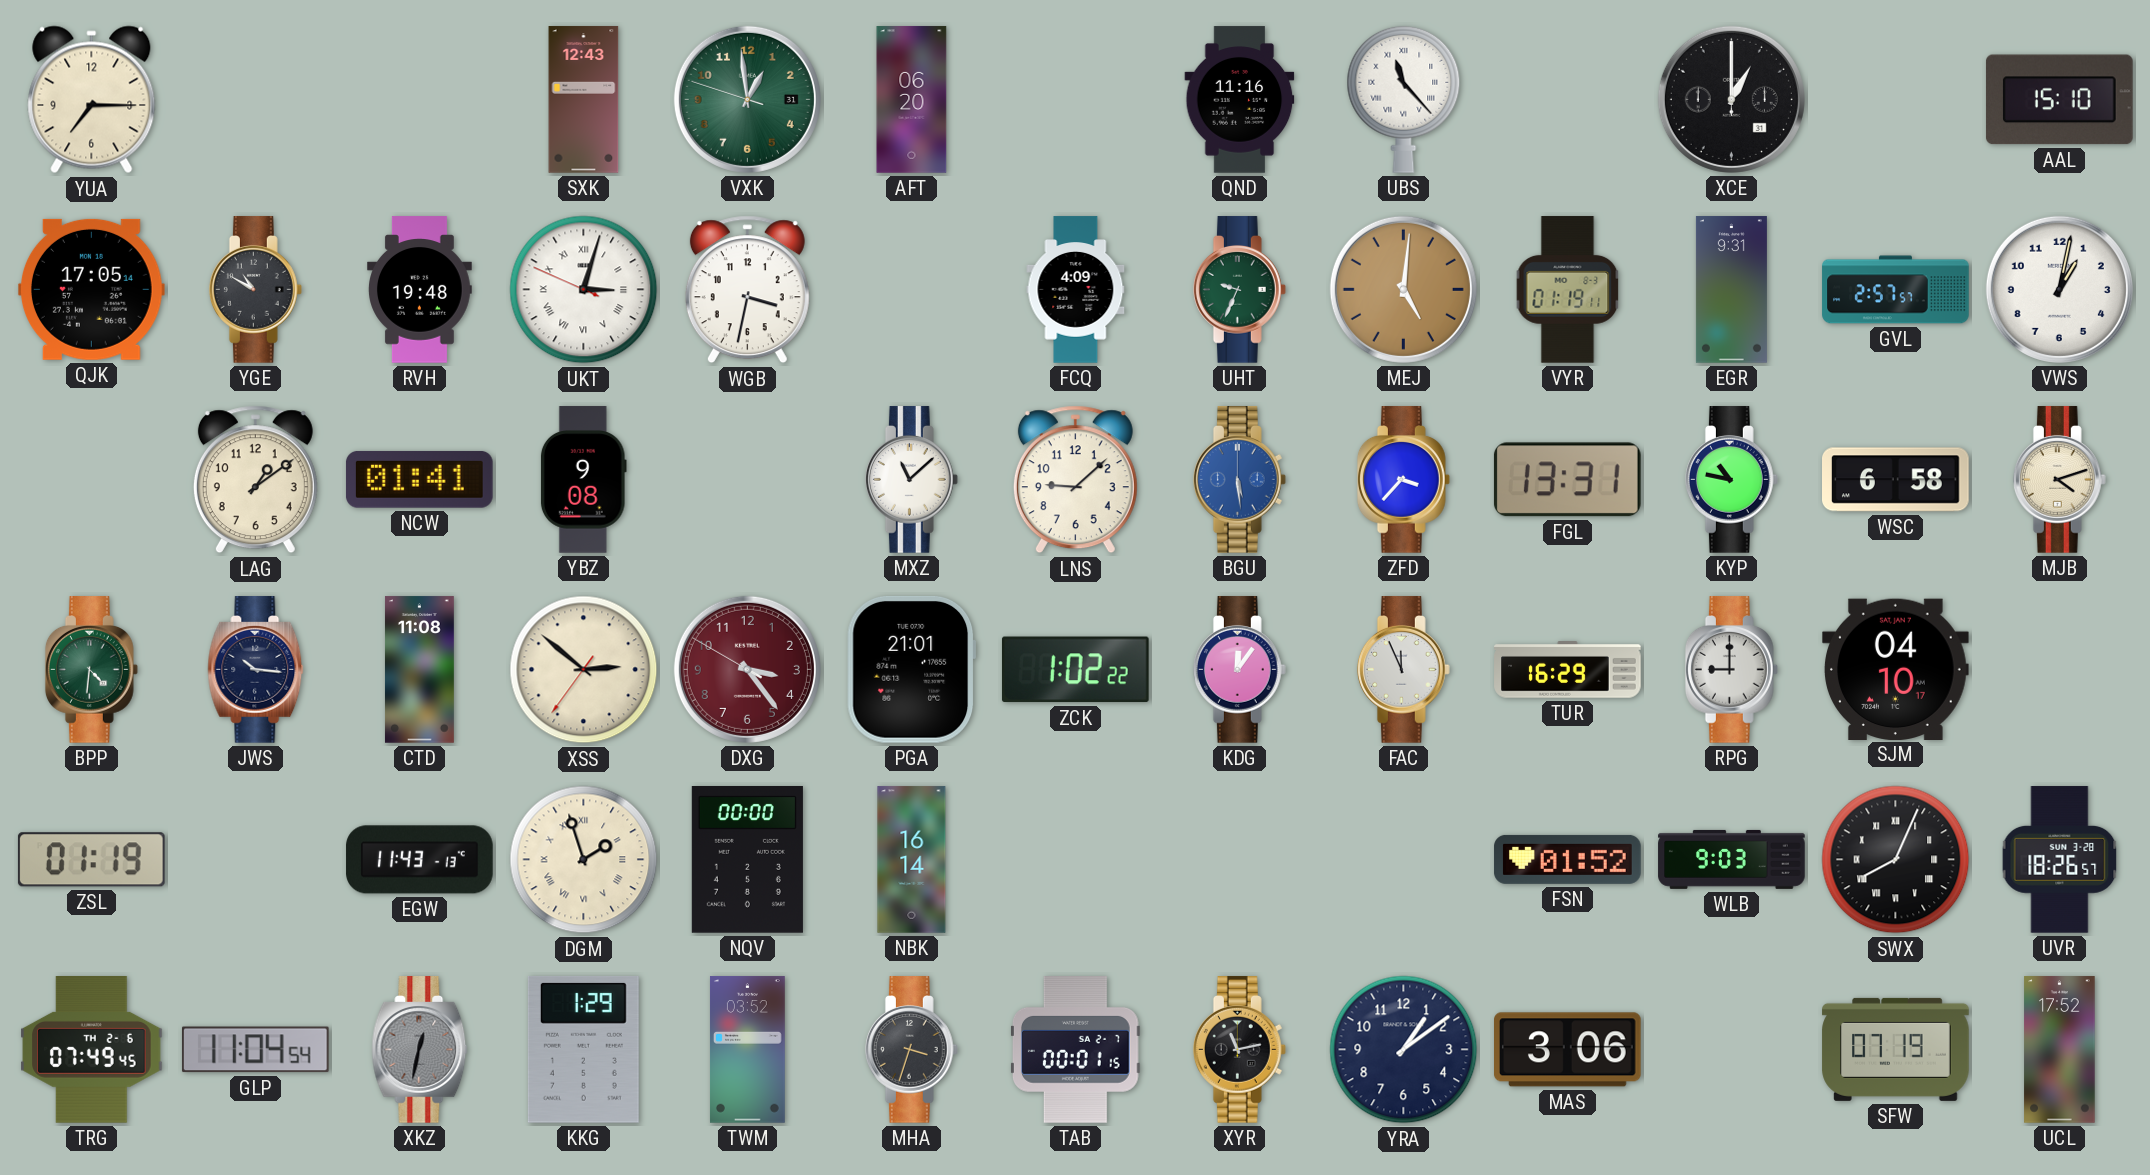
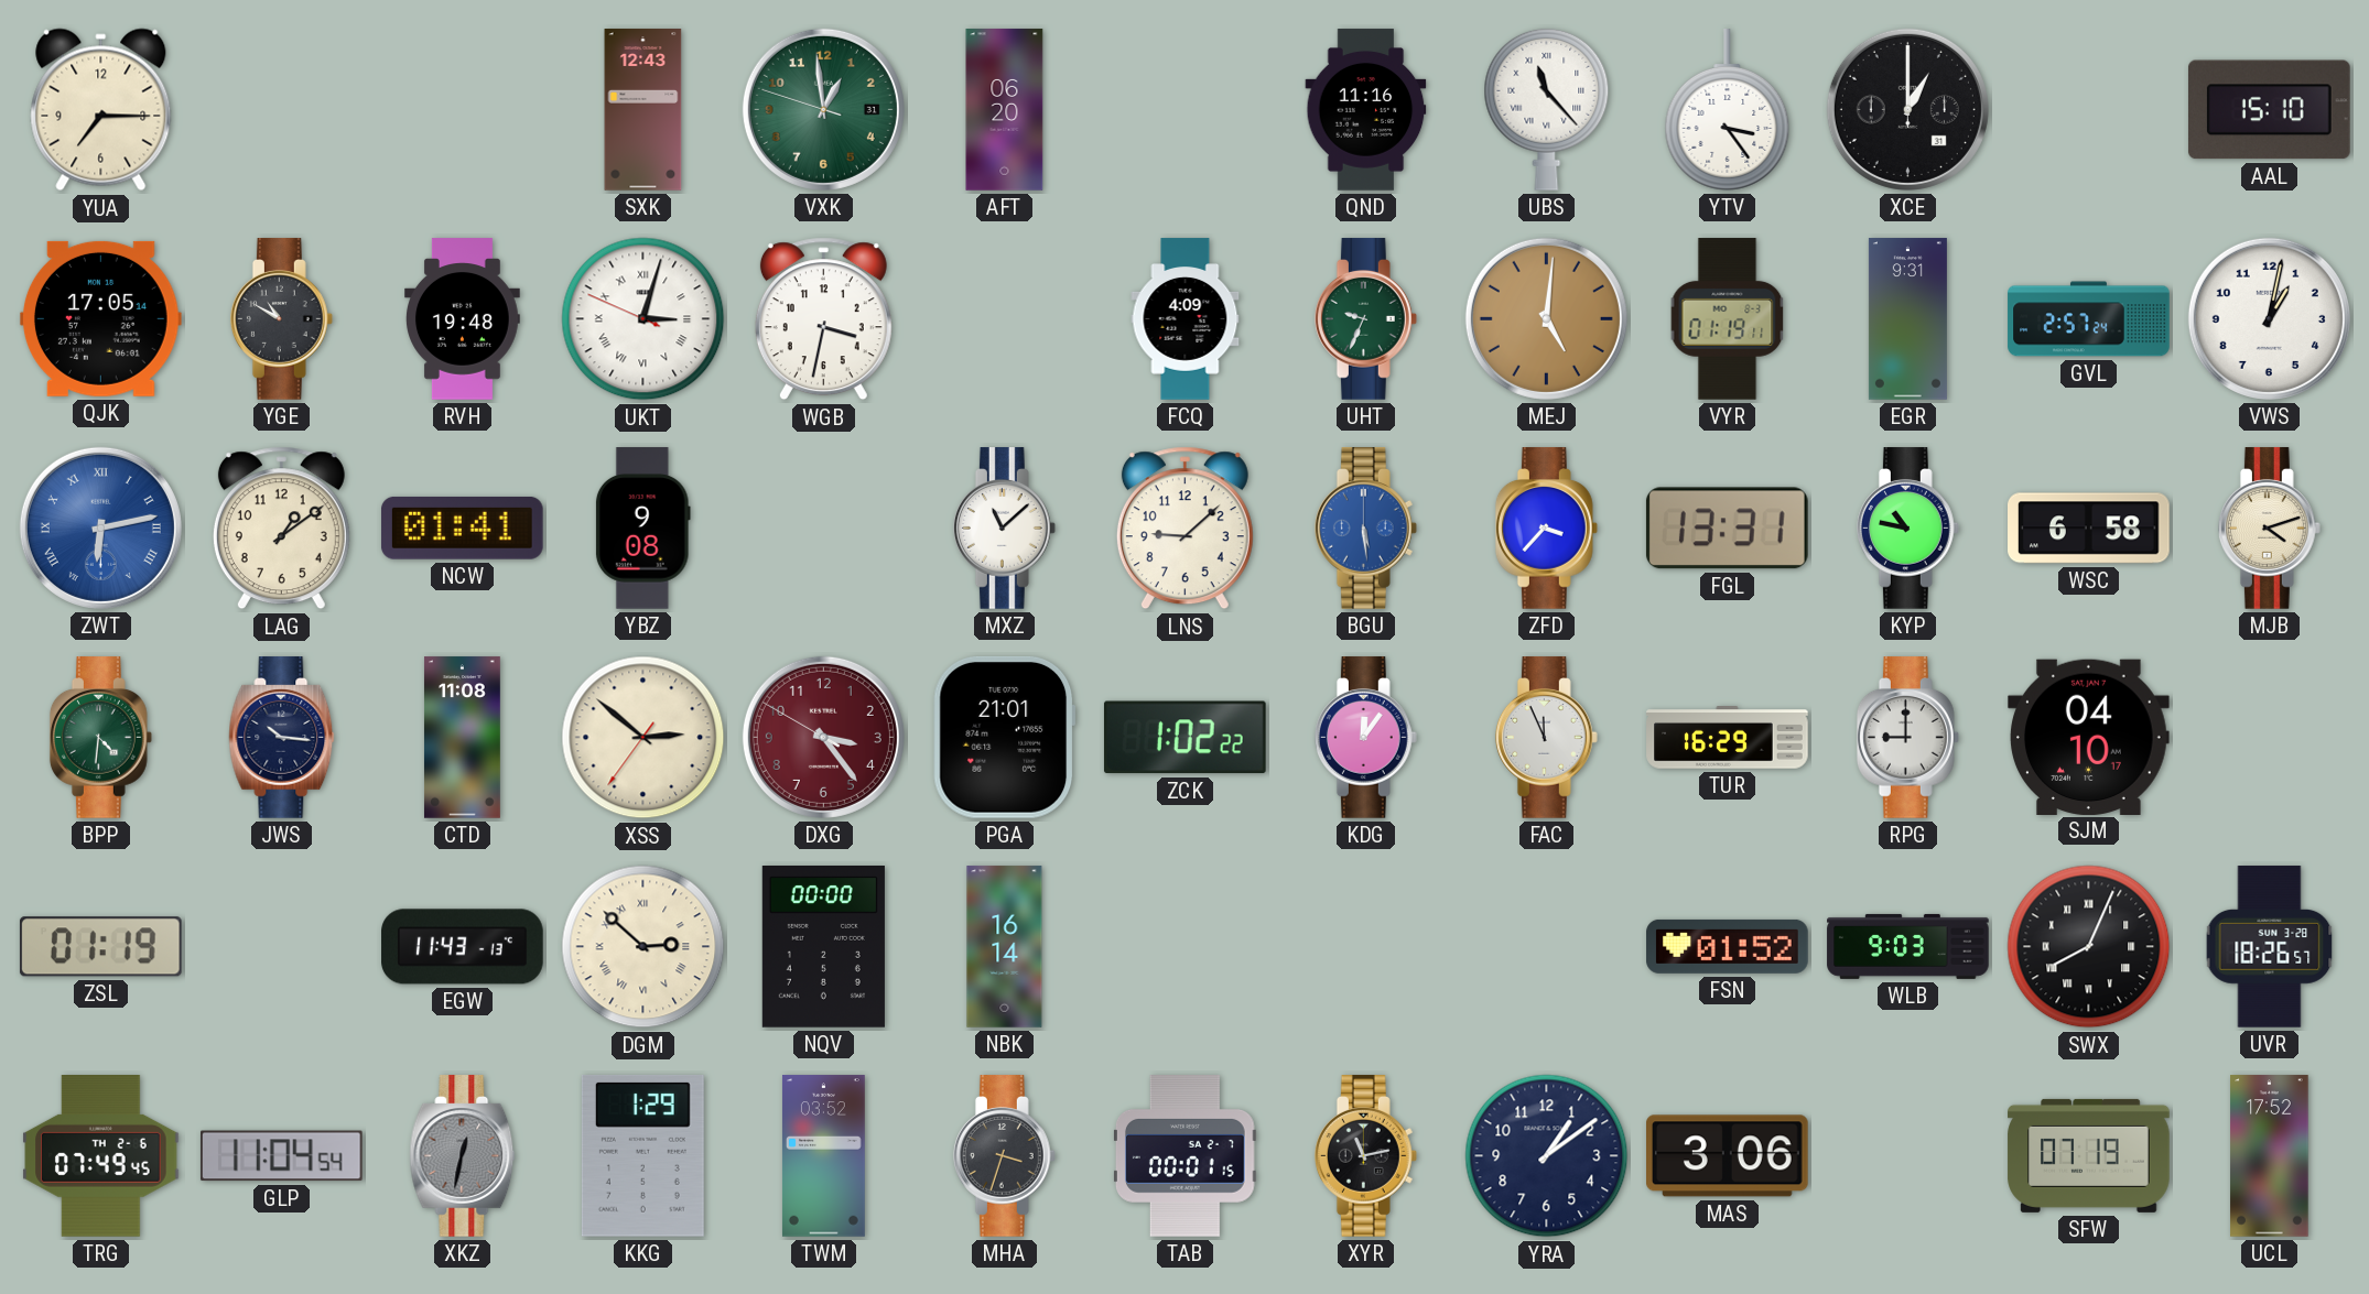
YTV: none -> 3:24 (1728, 110)
GVL: 2:57:57 -> 2:57:24 (2089, 319)
ZWT: none -> 6:13 (100, 528)
DGM: 1:57 -> 2:52 (643, 947)
